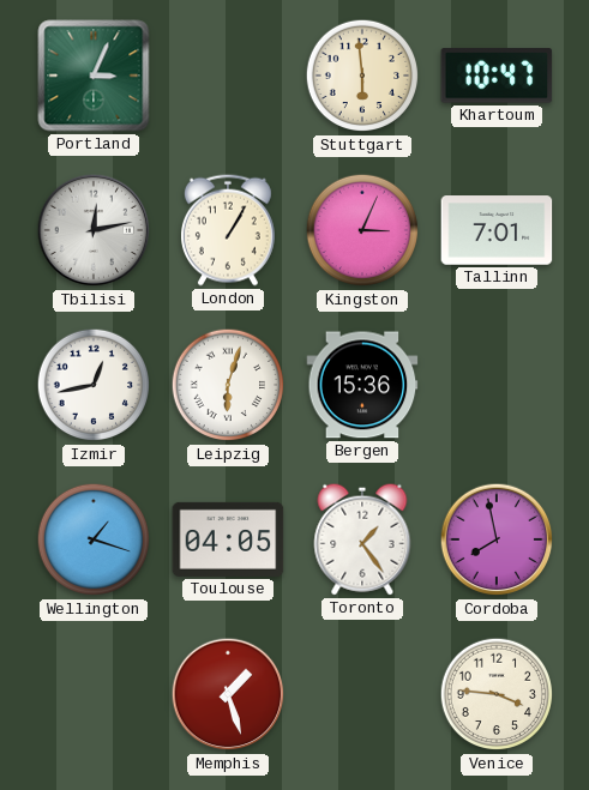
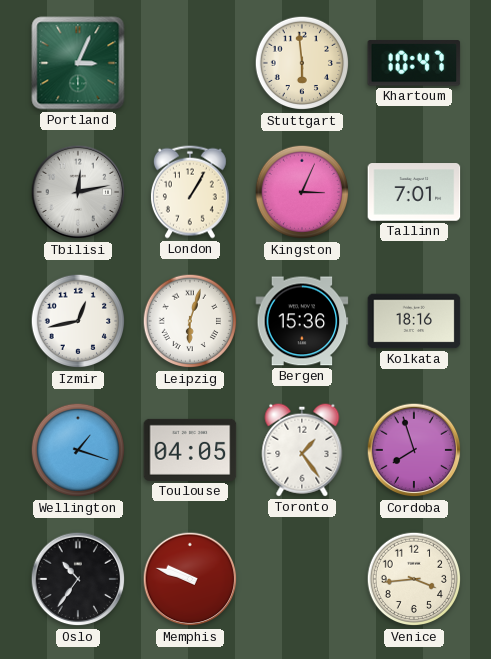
Kolkata: none -> 18:16 (414, 321)
Cordoba: 7:58 -> 7:57 (414, 450)
Oslo: none -> 10:36 (78, 579)
Memphis: 1:27 -> 9:48 (190, 579)
Venice: 3:46 -> 3:44 (414, 579)
